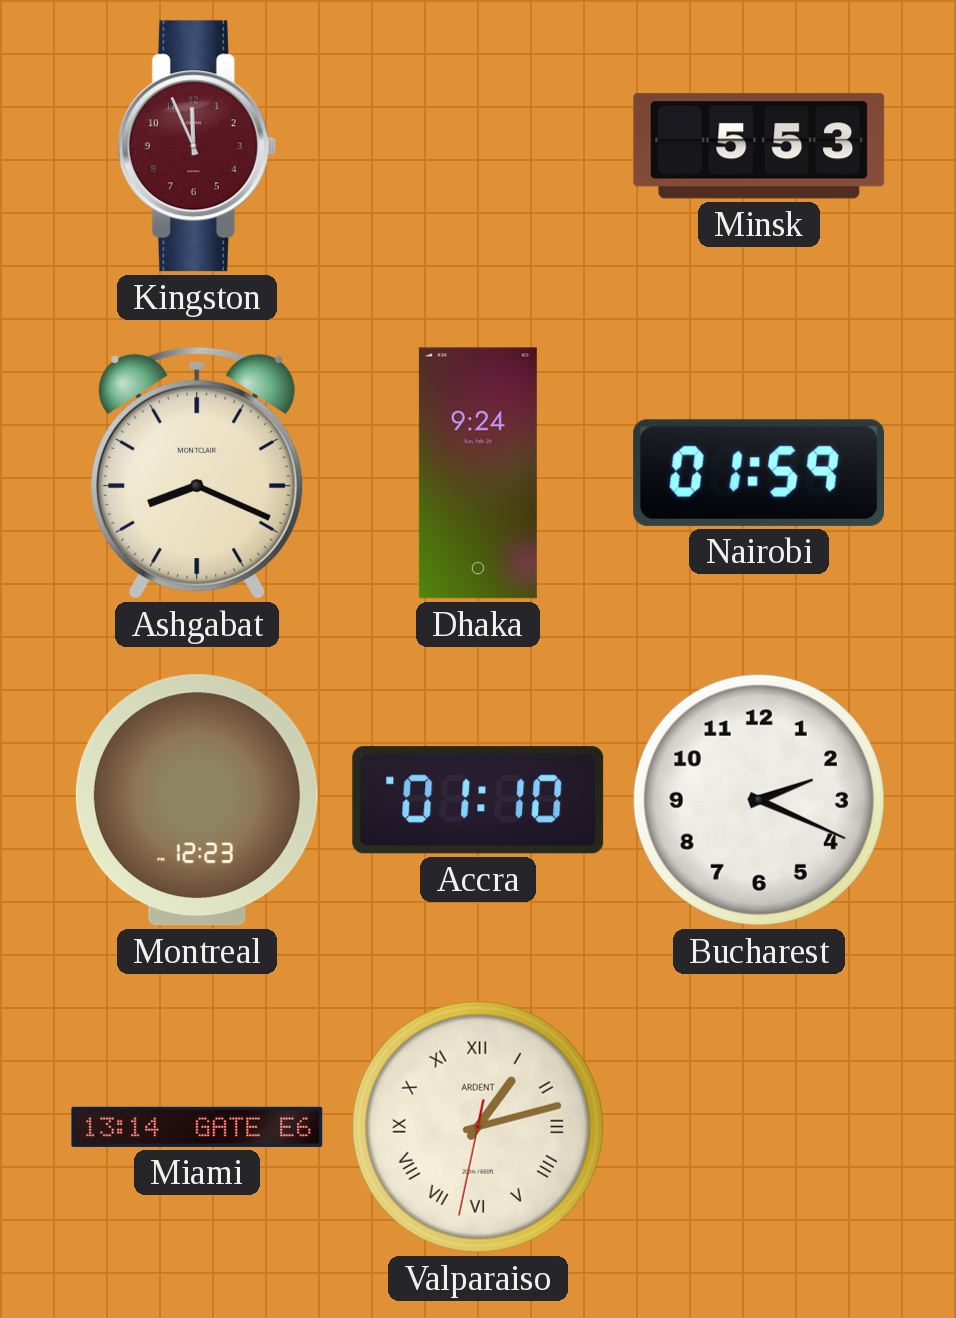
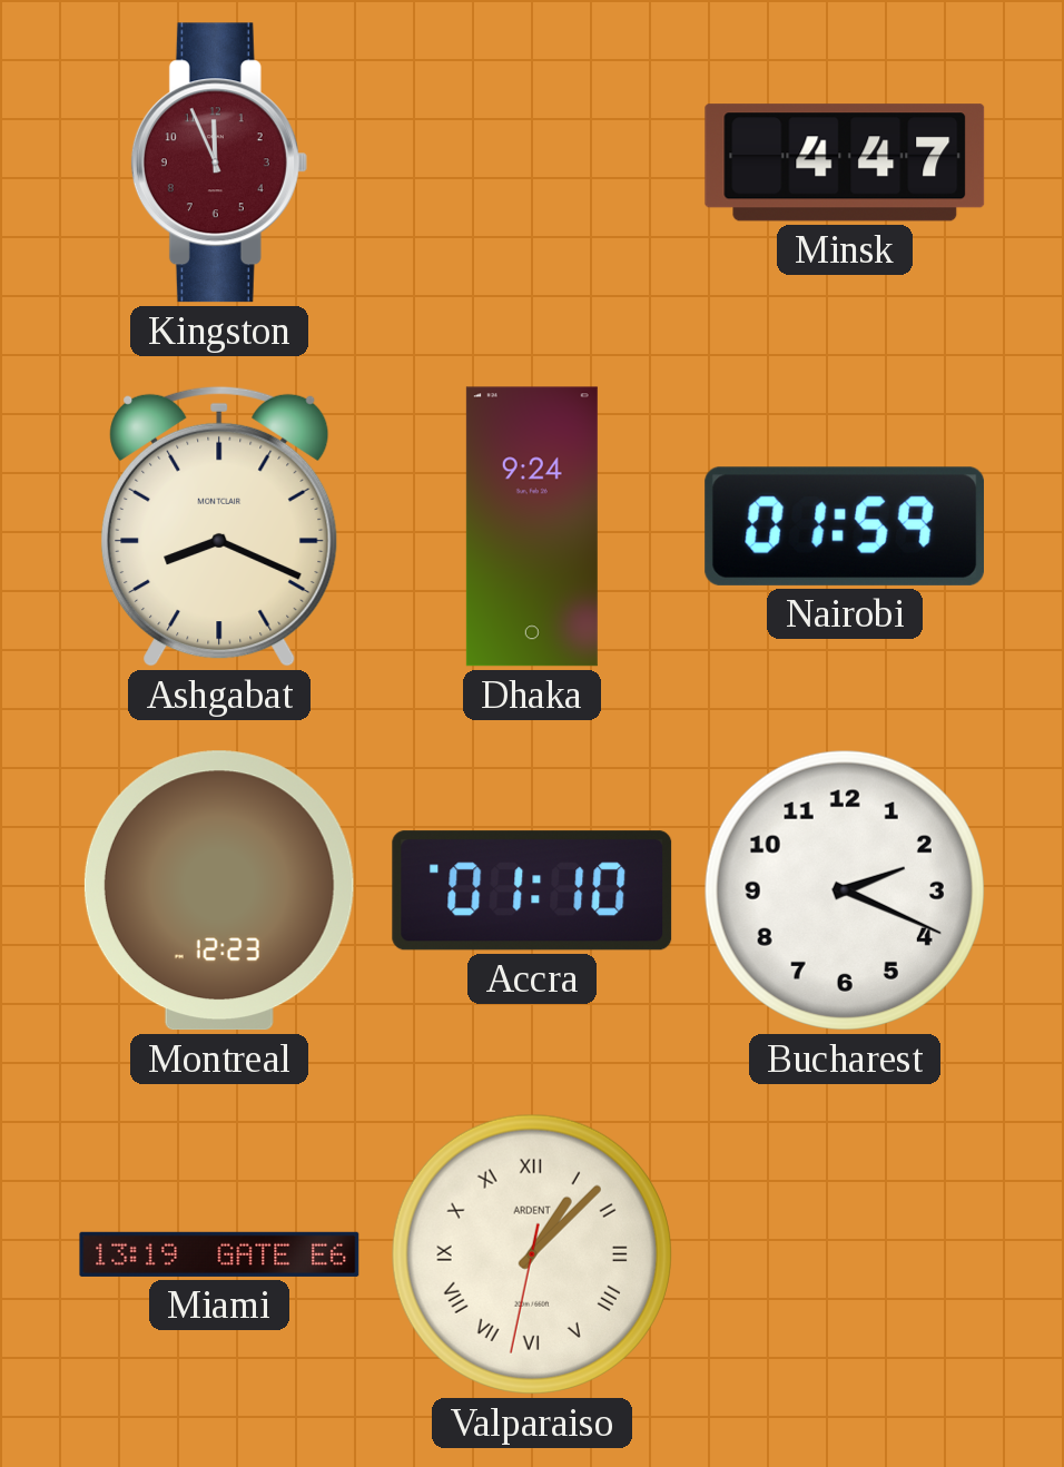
Minsk: 5:53 -> 4:47 (845, 163)
Miami: 13:14 -> 13:19 (219, 1254)
Valparaiso: 1:12 -> 1:07 (532, 1254)
